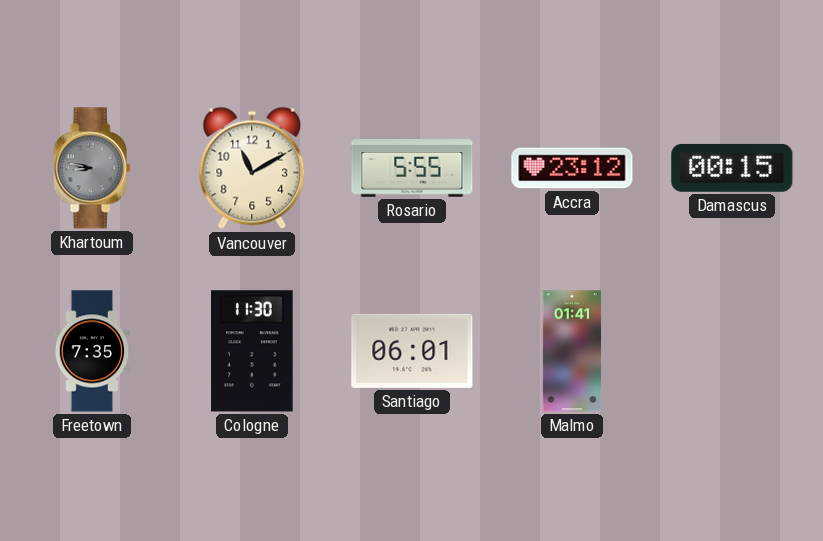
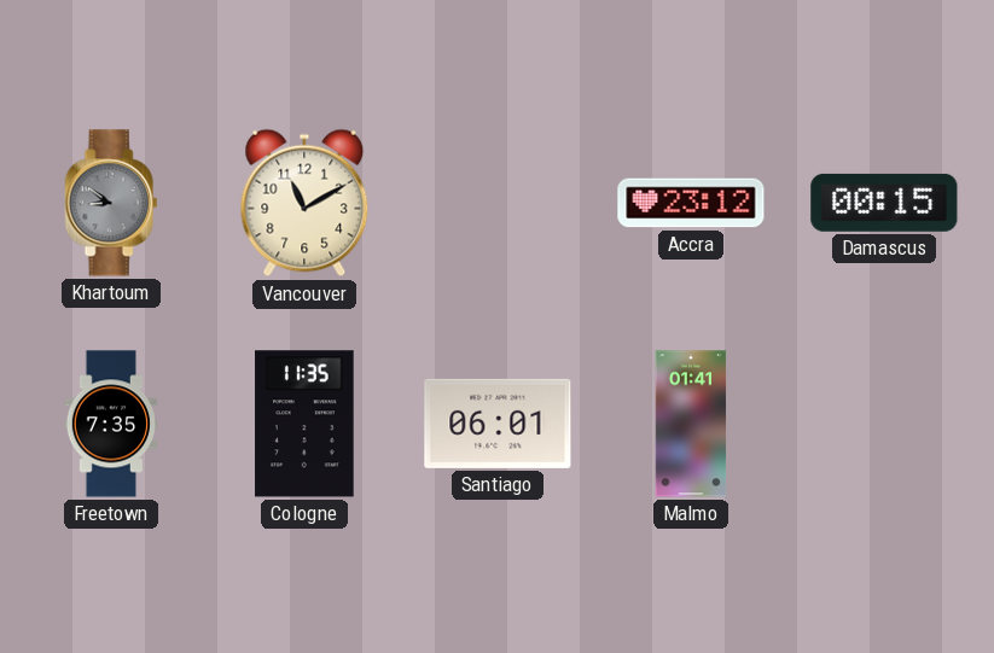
Khartoum: 8:47 -> 8:51 (111, 203)
Rosario: 5:55 -> none (412, 168)
Cologne: 11:30 -> 11:35 (304, 424)
